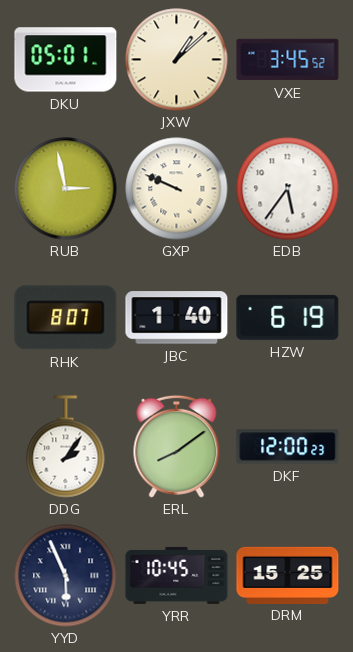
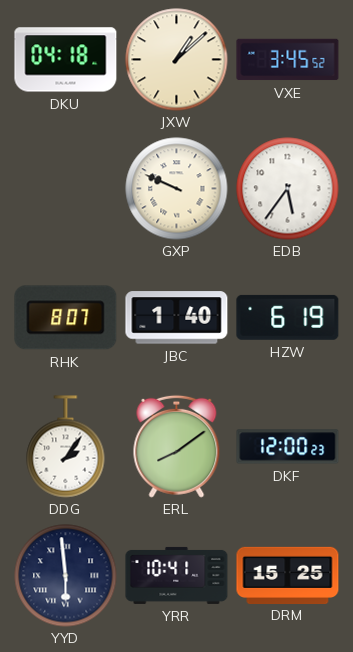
DKU: 05:01 -> 04:18 (66, 60)
RUB: 2:58 -> none (66, 189)
YYD: 5:56 -> 5:59 (66, 576)
YRR: 10:45 -> 10:41 (177, 575)
